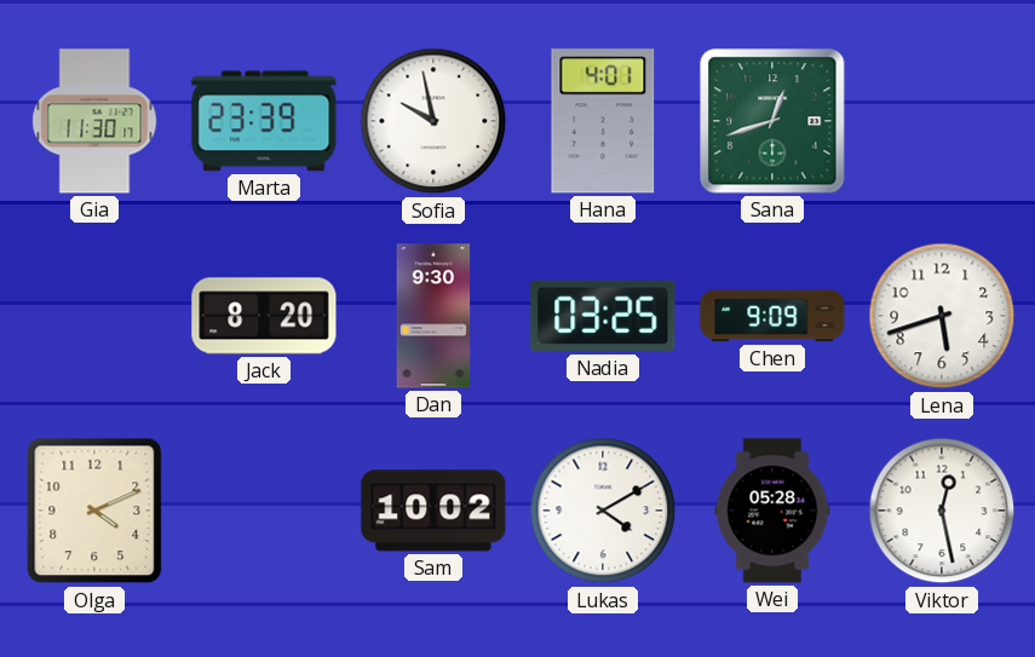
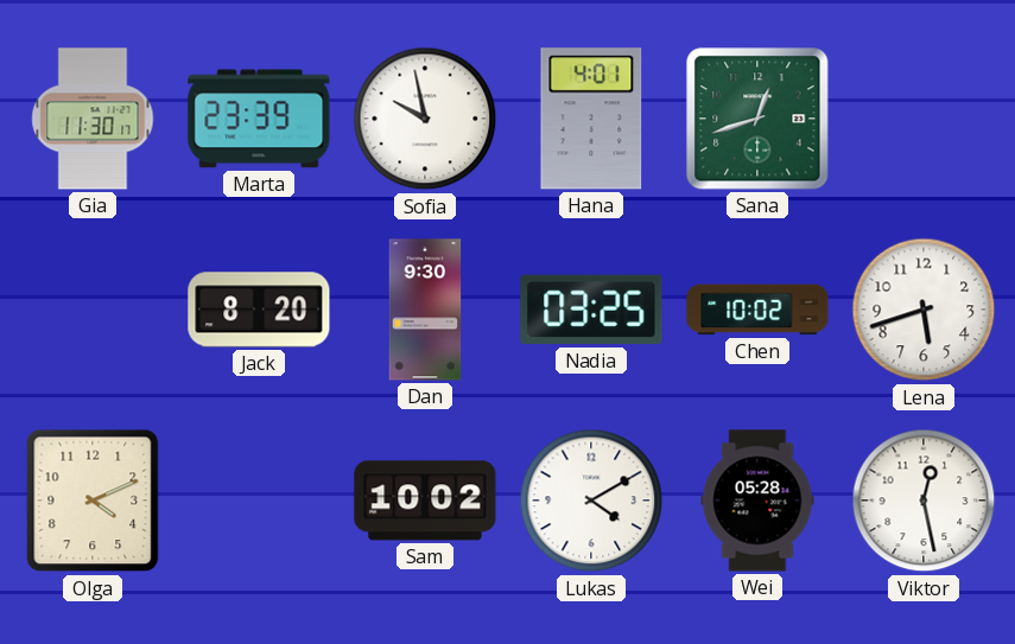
Chen: 9:09 -> 10:02 (757, 310)
